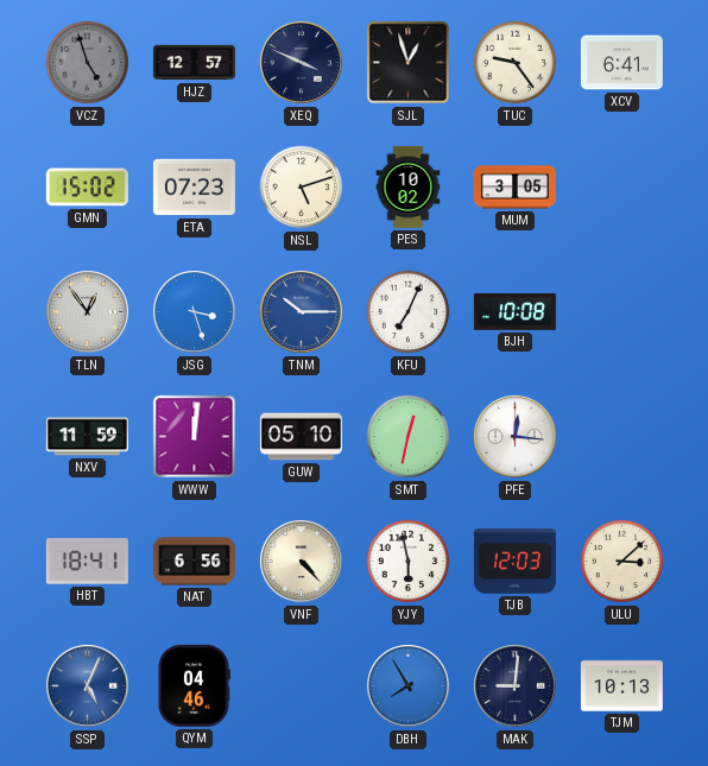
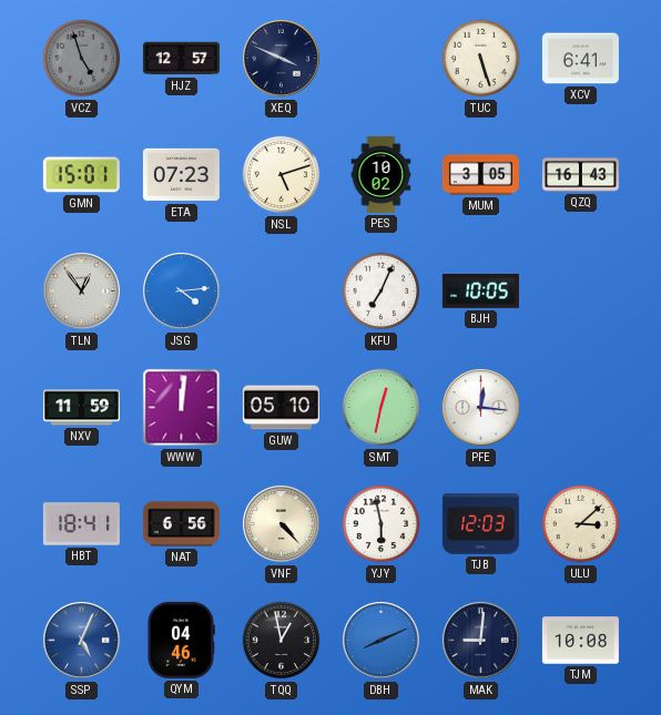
SJL: 12:57 -> none (409, 63)
TUC: 9:24 -> 5:27 (481, 59)
GMN: 15:02 -> 15:01 (81, 175)
QZQ: none -> 16:43 (580, 175)
JSG: 3:27 -> 4:14 (182, 292)
TNM: 10:15 -> none (302, 312)
BJH: 10:08 -> 10:05 (480, 292)
TQQ: none -> 12:58 (282, 641)
DBH: 7:55 -> 8:11 (382, 641)
TJM: 10:13 -> 10:08 (580, 641)
